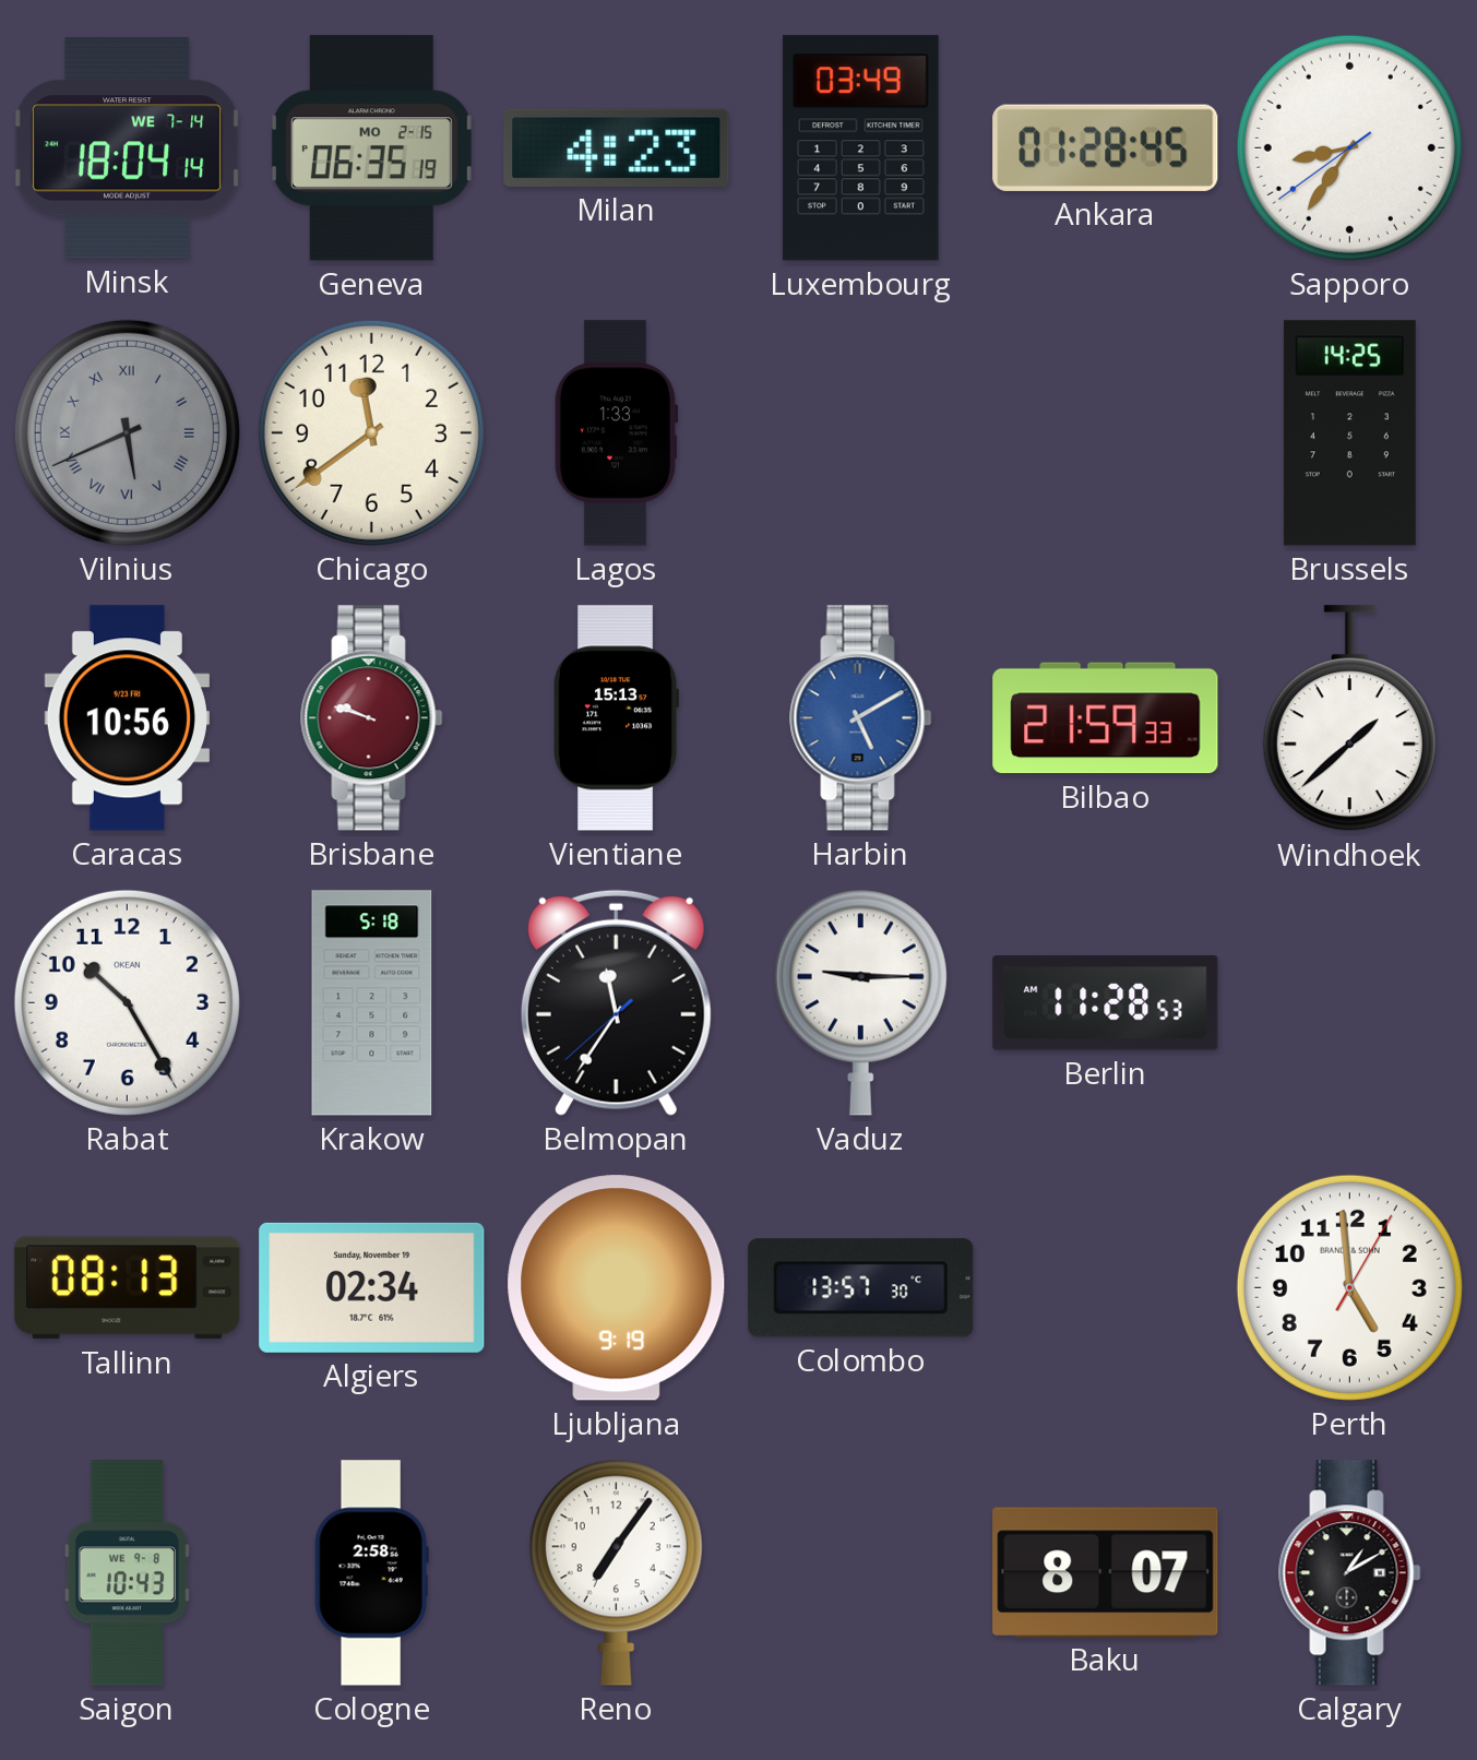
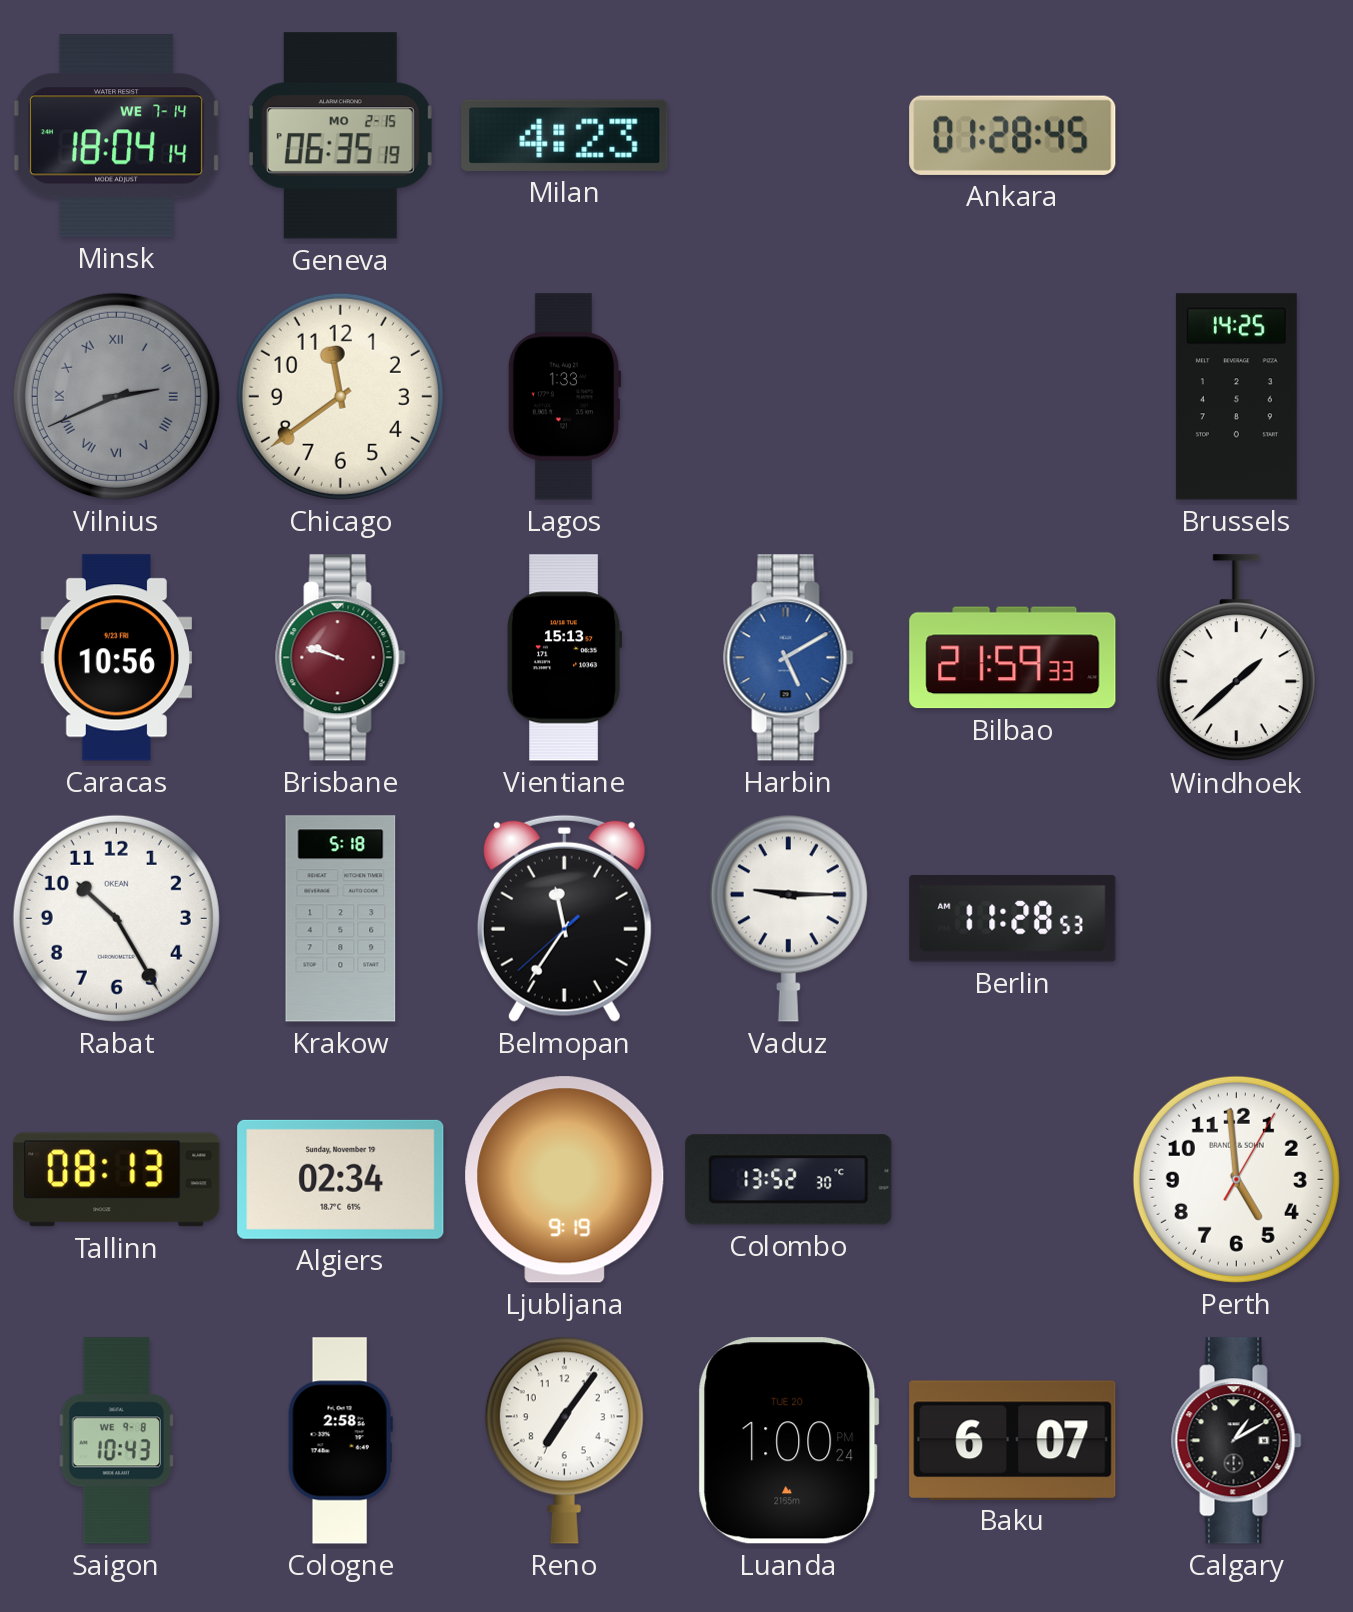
Luxembourg: 03:49 -> none (860, 148)
Sapporo: 8:35 -> none (1349, 147)
Vilnius: 5:41 -> 2:41 (116, 396)
Colombo: 13:57 -> 13:52 (789, 1180)
Luanda: none -> 1:00 (789, 1441)
Baku: 8:07 -> 6:07 (1013, 1440)
